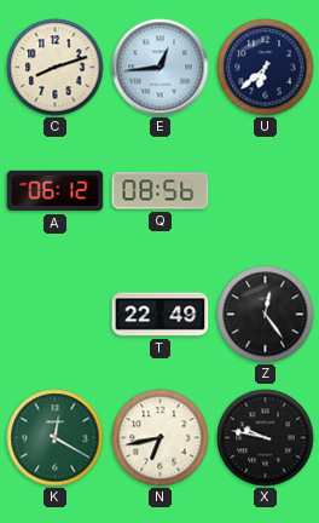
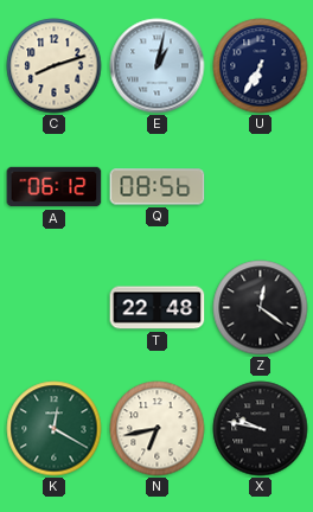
E: 12:44 -> 1:02 (158, 66)
U: 6:38 -> 6:35 (261, 66)
T: 22:49 -> 22:48 (158, 308)
Z: 12:24 -> 12:21 (261, 308)
